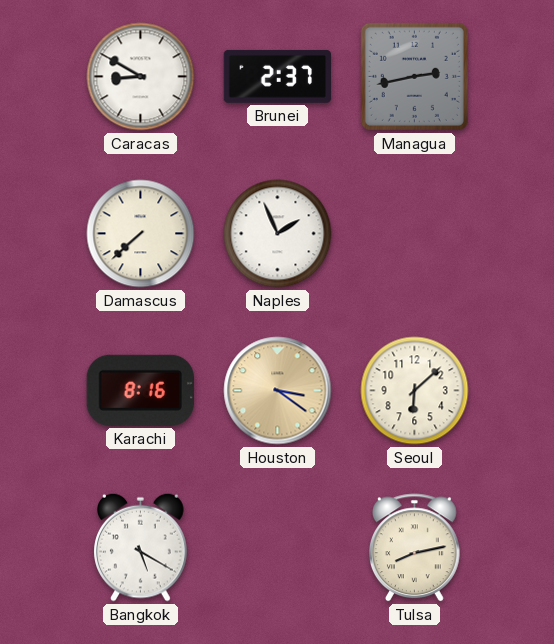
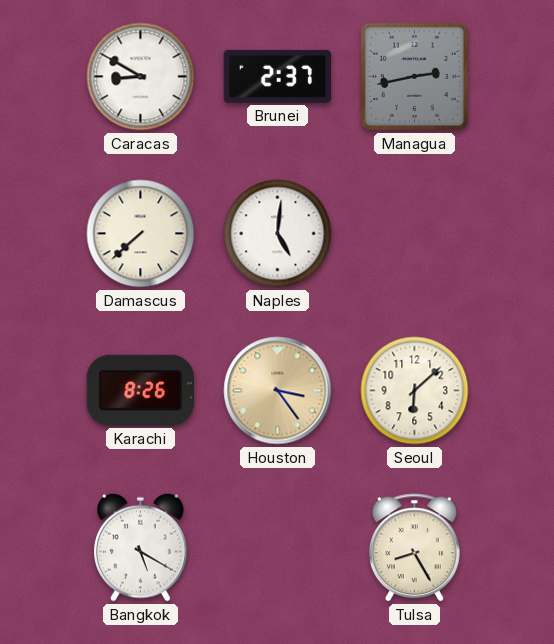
Naples: 1:56 -> 5:01 (278, 234)
Karachi: 8:16 -> 8:26 (140, 390)
Houston: 3:21 -> 3:24 (278, 391)
Tulsa: 8:13 -> 8:25 (414, 548)
